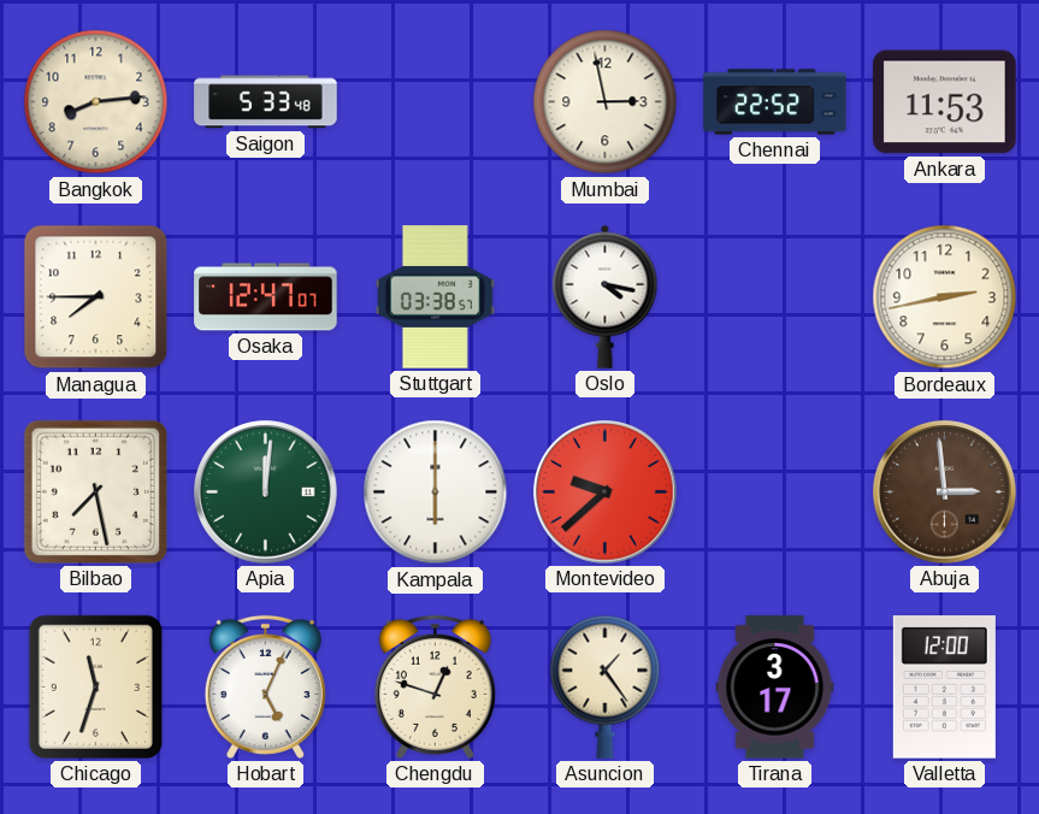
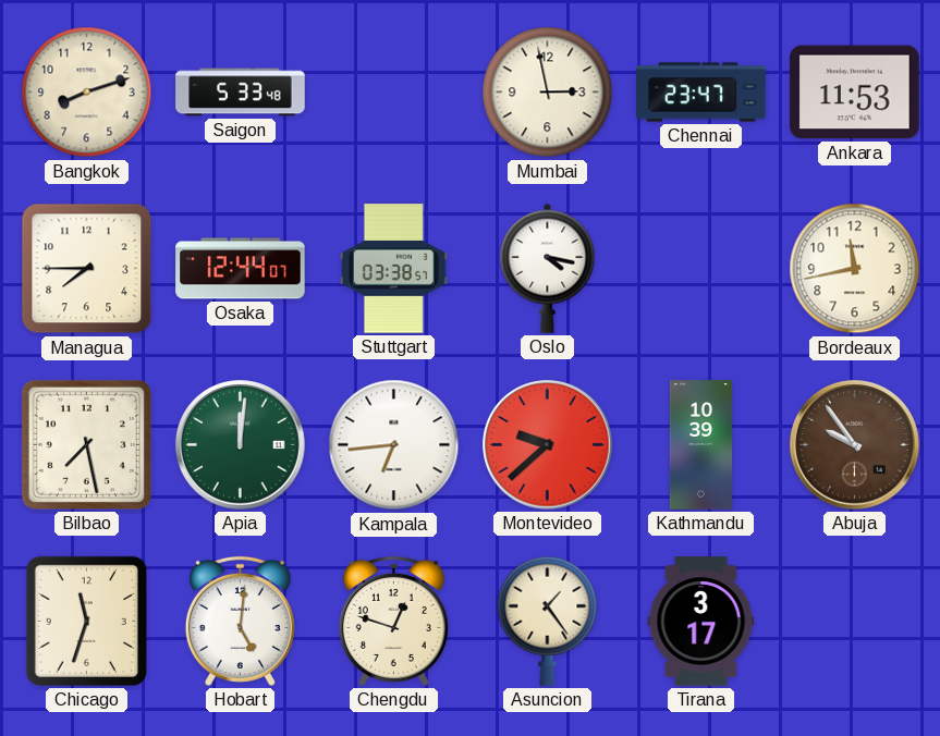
Bangkok: 8:14 -> 8:12 (87, 93)
Chennai: 22:52 -> 23:47 (701, 93)
Osaka: 12:47 -> 12:44 (241, 269)
Bordeaux: 2:43 -> 11:43 (855, 269)
Kampala: 6:00 -> 6:44 (394, 445)
Kathmandu: none -> 10:39 (700, 445)
Abuja: 2:59 -> 9:54 (855, 445)
Hobart: 5:04 -> 5:01 (240, 621)
Valletta: 12:00 -> none (944, 688)
